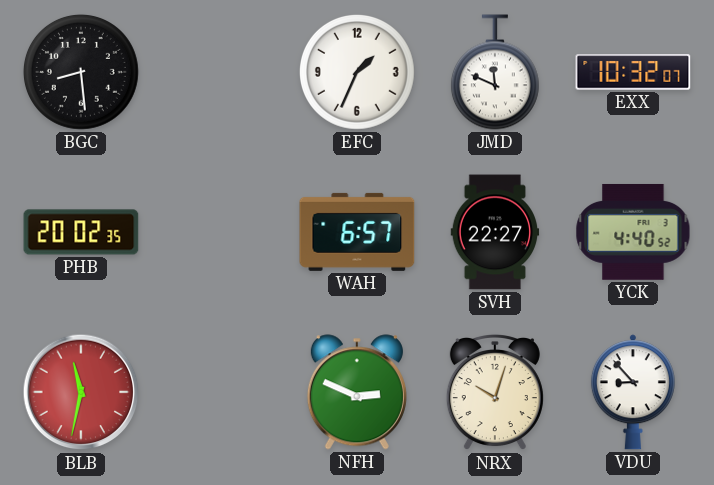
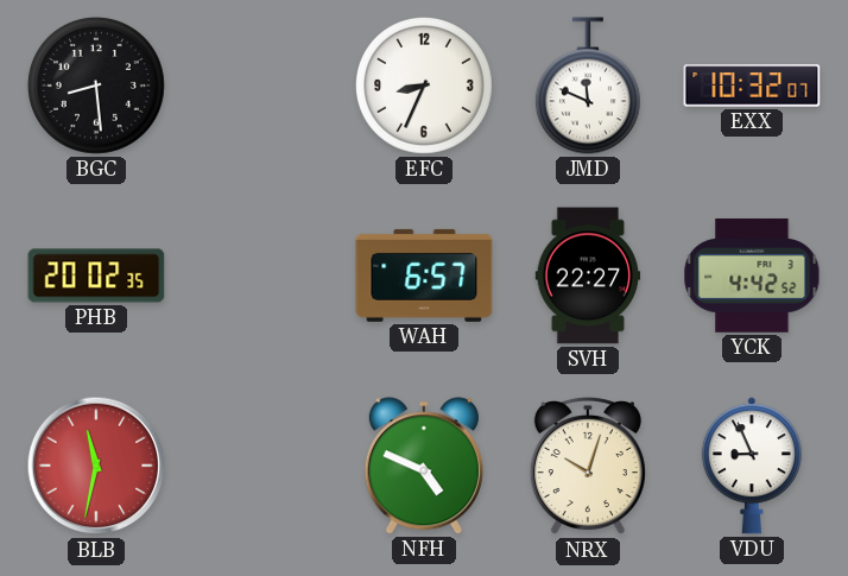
EFC: 1:34 -> 8:34 (424, 86)
YCK: 4:40 -> 4:42 (752, 276)
NFH: 2:49 -> 4:49 (424, 466)
VDU: 8:53 -> 8:56 (752, 466)
